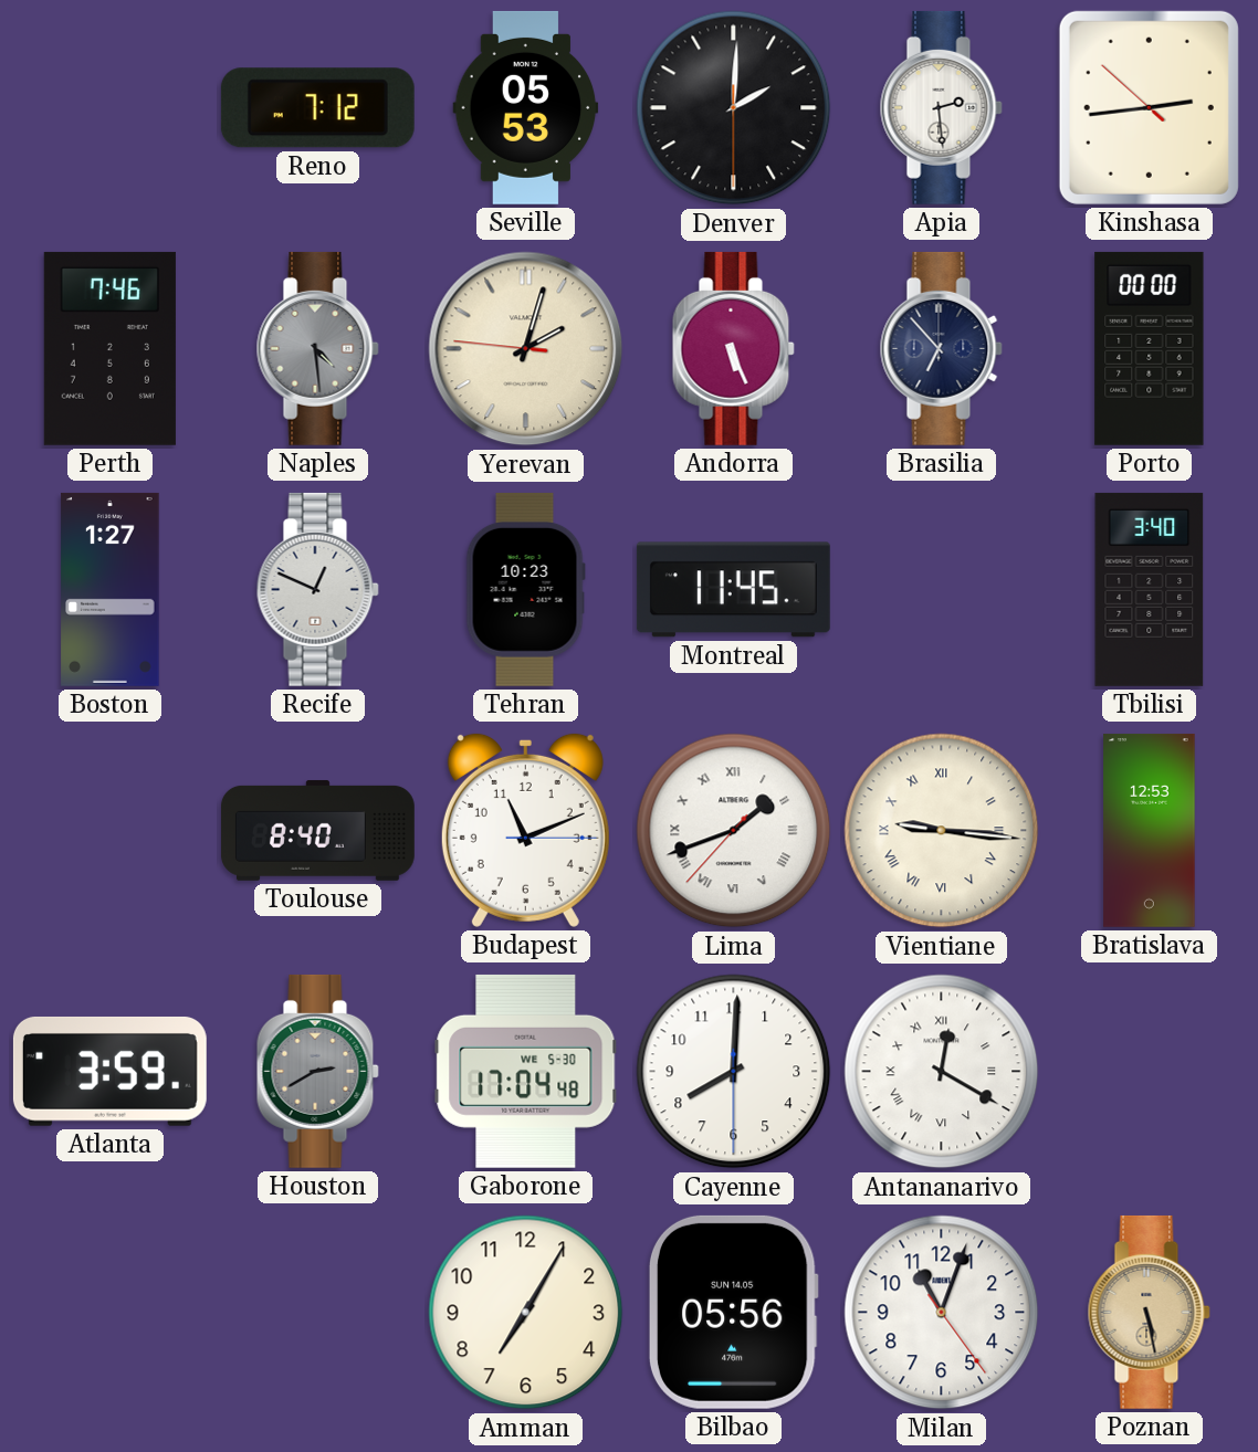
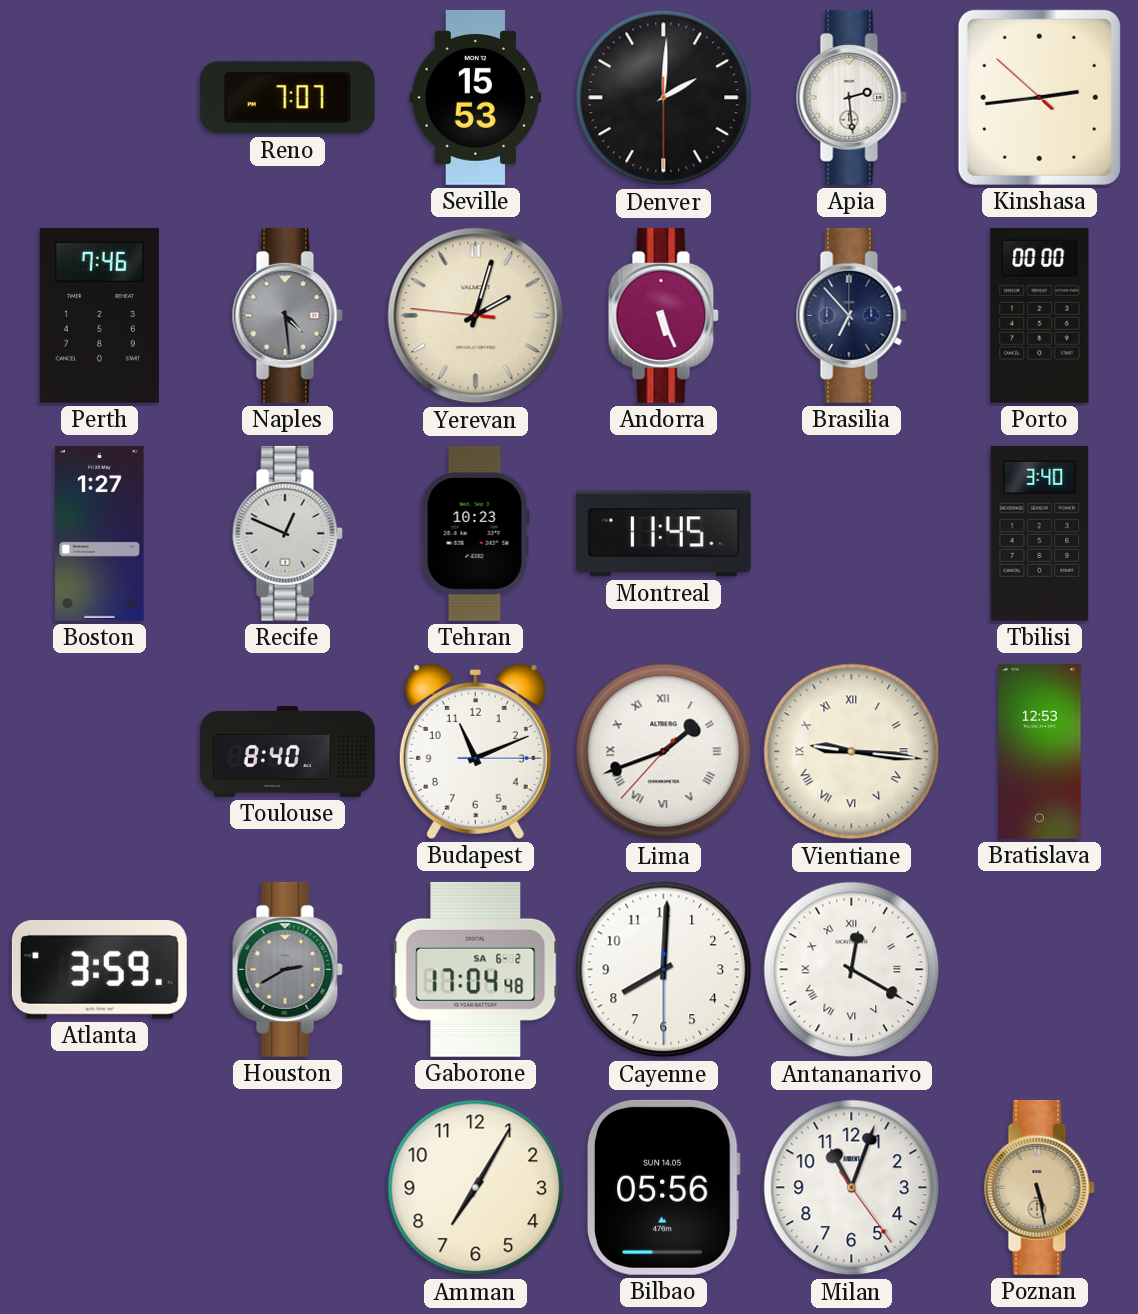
Reno: 7:12 -> 7:07 (287, 98)
Seville: 05:53 -> 15:53 (476, 97)
Gaborone date: WE 5-30 -> SA 6-2 (476, 969)
